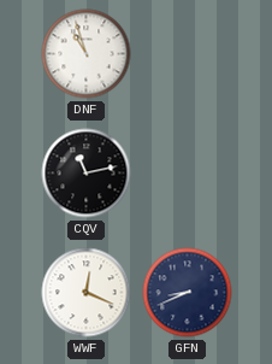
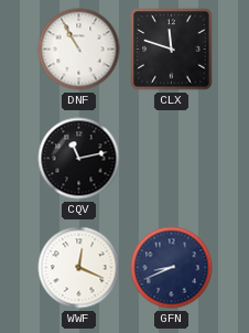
DNF: 10:57 -> 10:55 (79, 50)
CLX: none -> 11:48 (172, 50)
